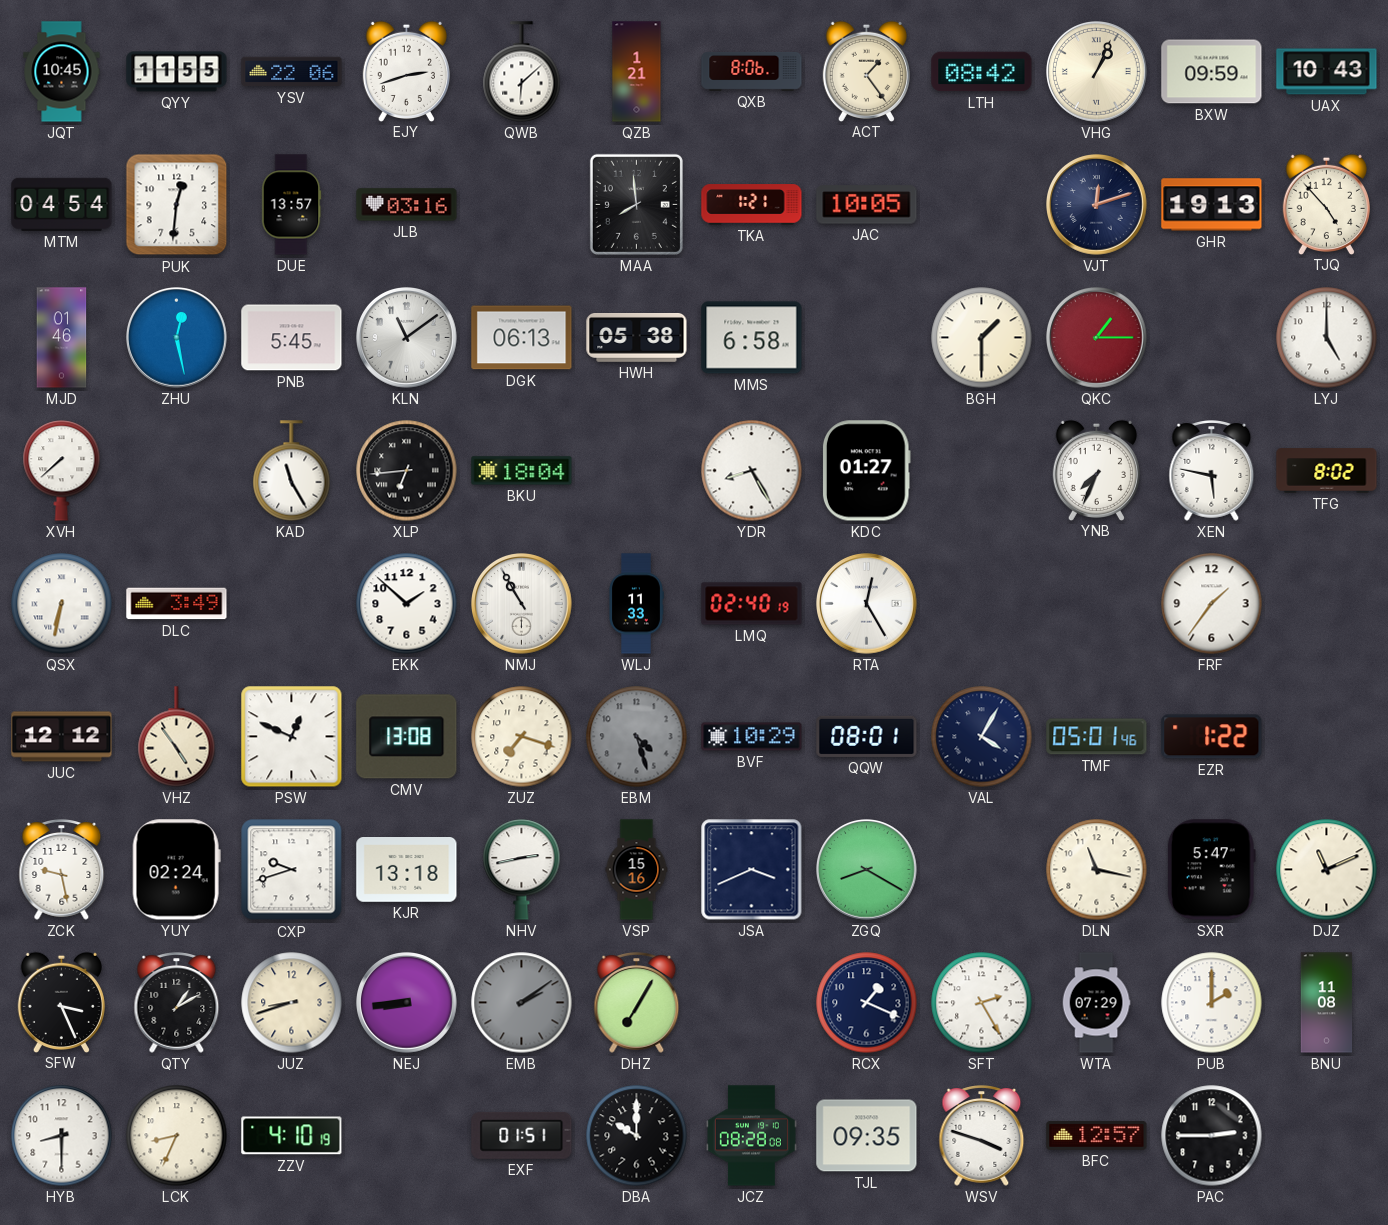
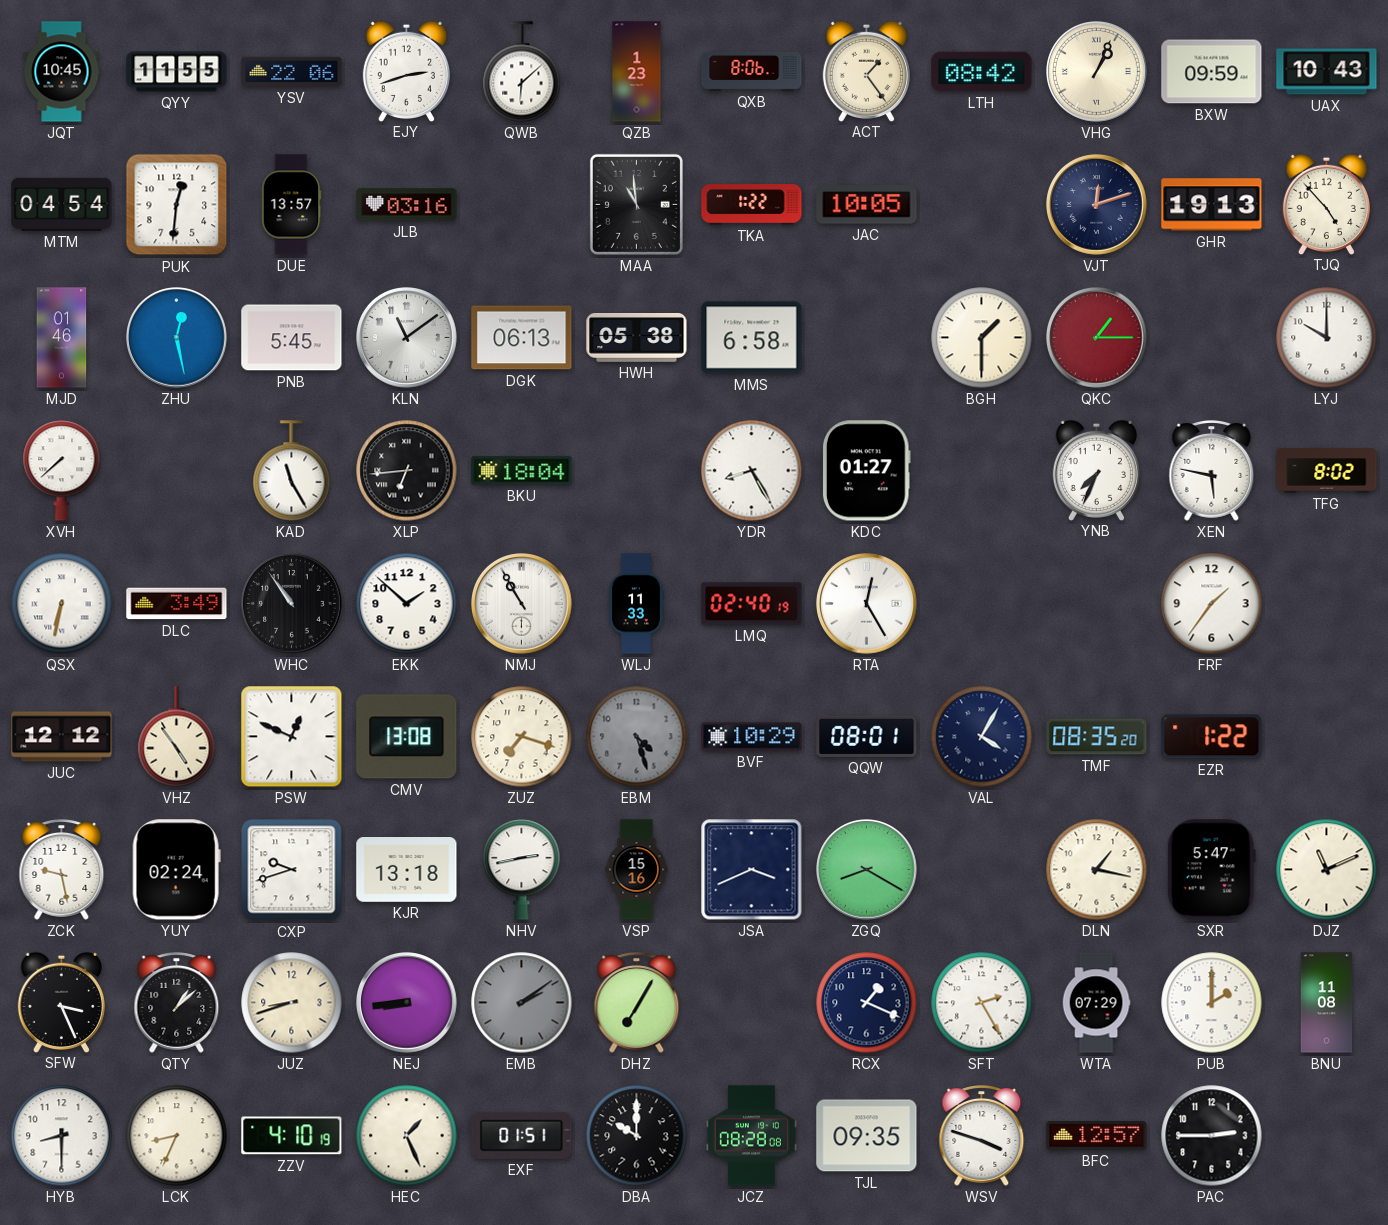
QZB: 1:21 -> 1:23 (637, 72)
MAA: 7:59 -> 10:59 (636, 204)
TKA: 1:21 -> 1:22 (752, 205)
LYJ: 5:00 -> 10:00 (1327, 338)
WHC: none -> 10:54 (292, 604)
TMF: 05:01 -> 08:35 (1097, 737)
DLN: 11:17 -> 1:17 (1097, 870)
QTY: 1:10 -> 1:08 (177, 1003)
HEC: none -> 1:26 (407, 1136)
